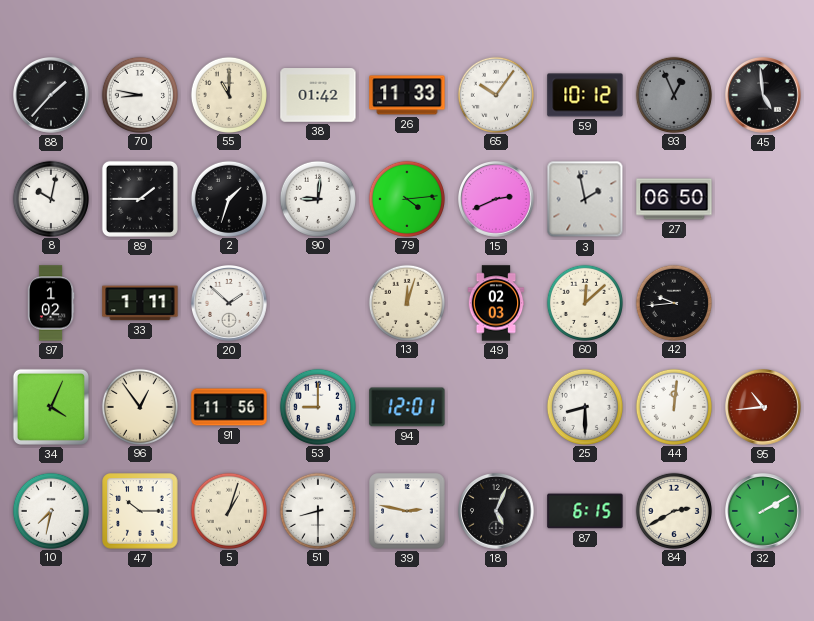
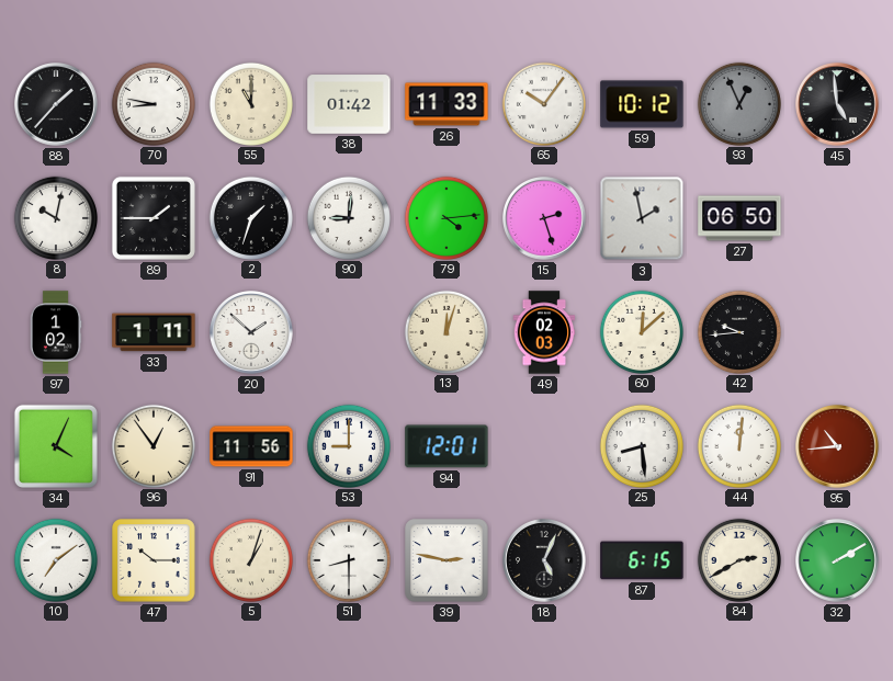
15: 2:41 -> 2:27 (545, 219)
25: 8:30 -> 8:29 (641, 445)
10: 7:32 -> 7:09 (55, 559)
